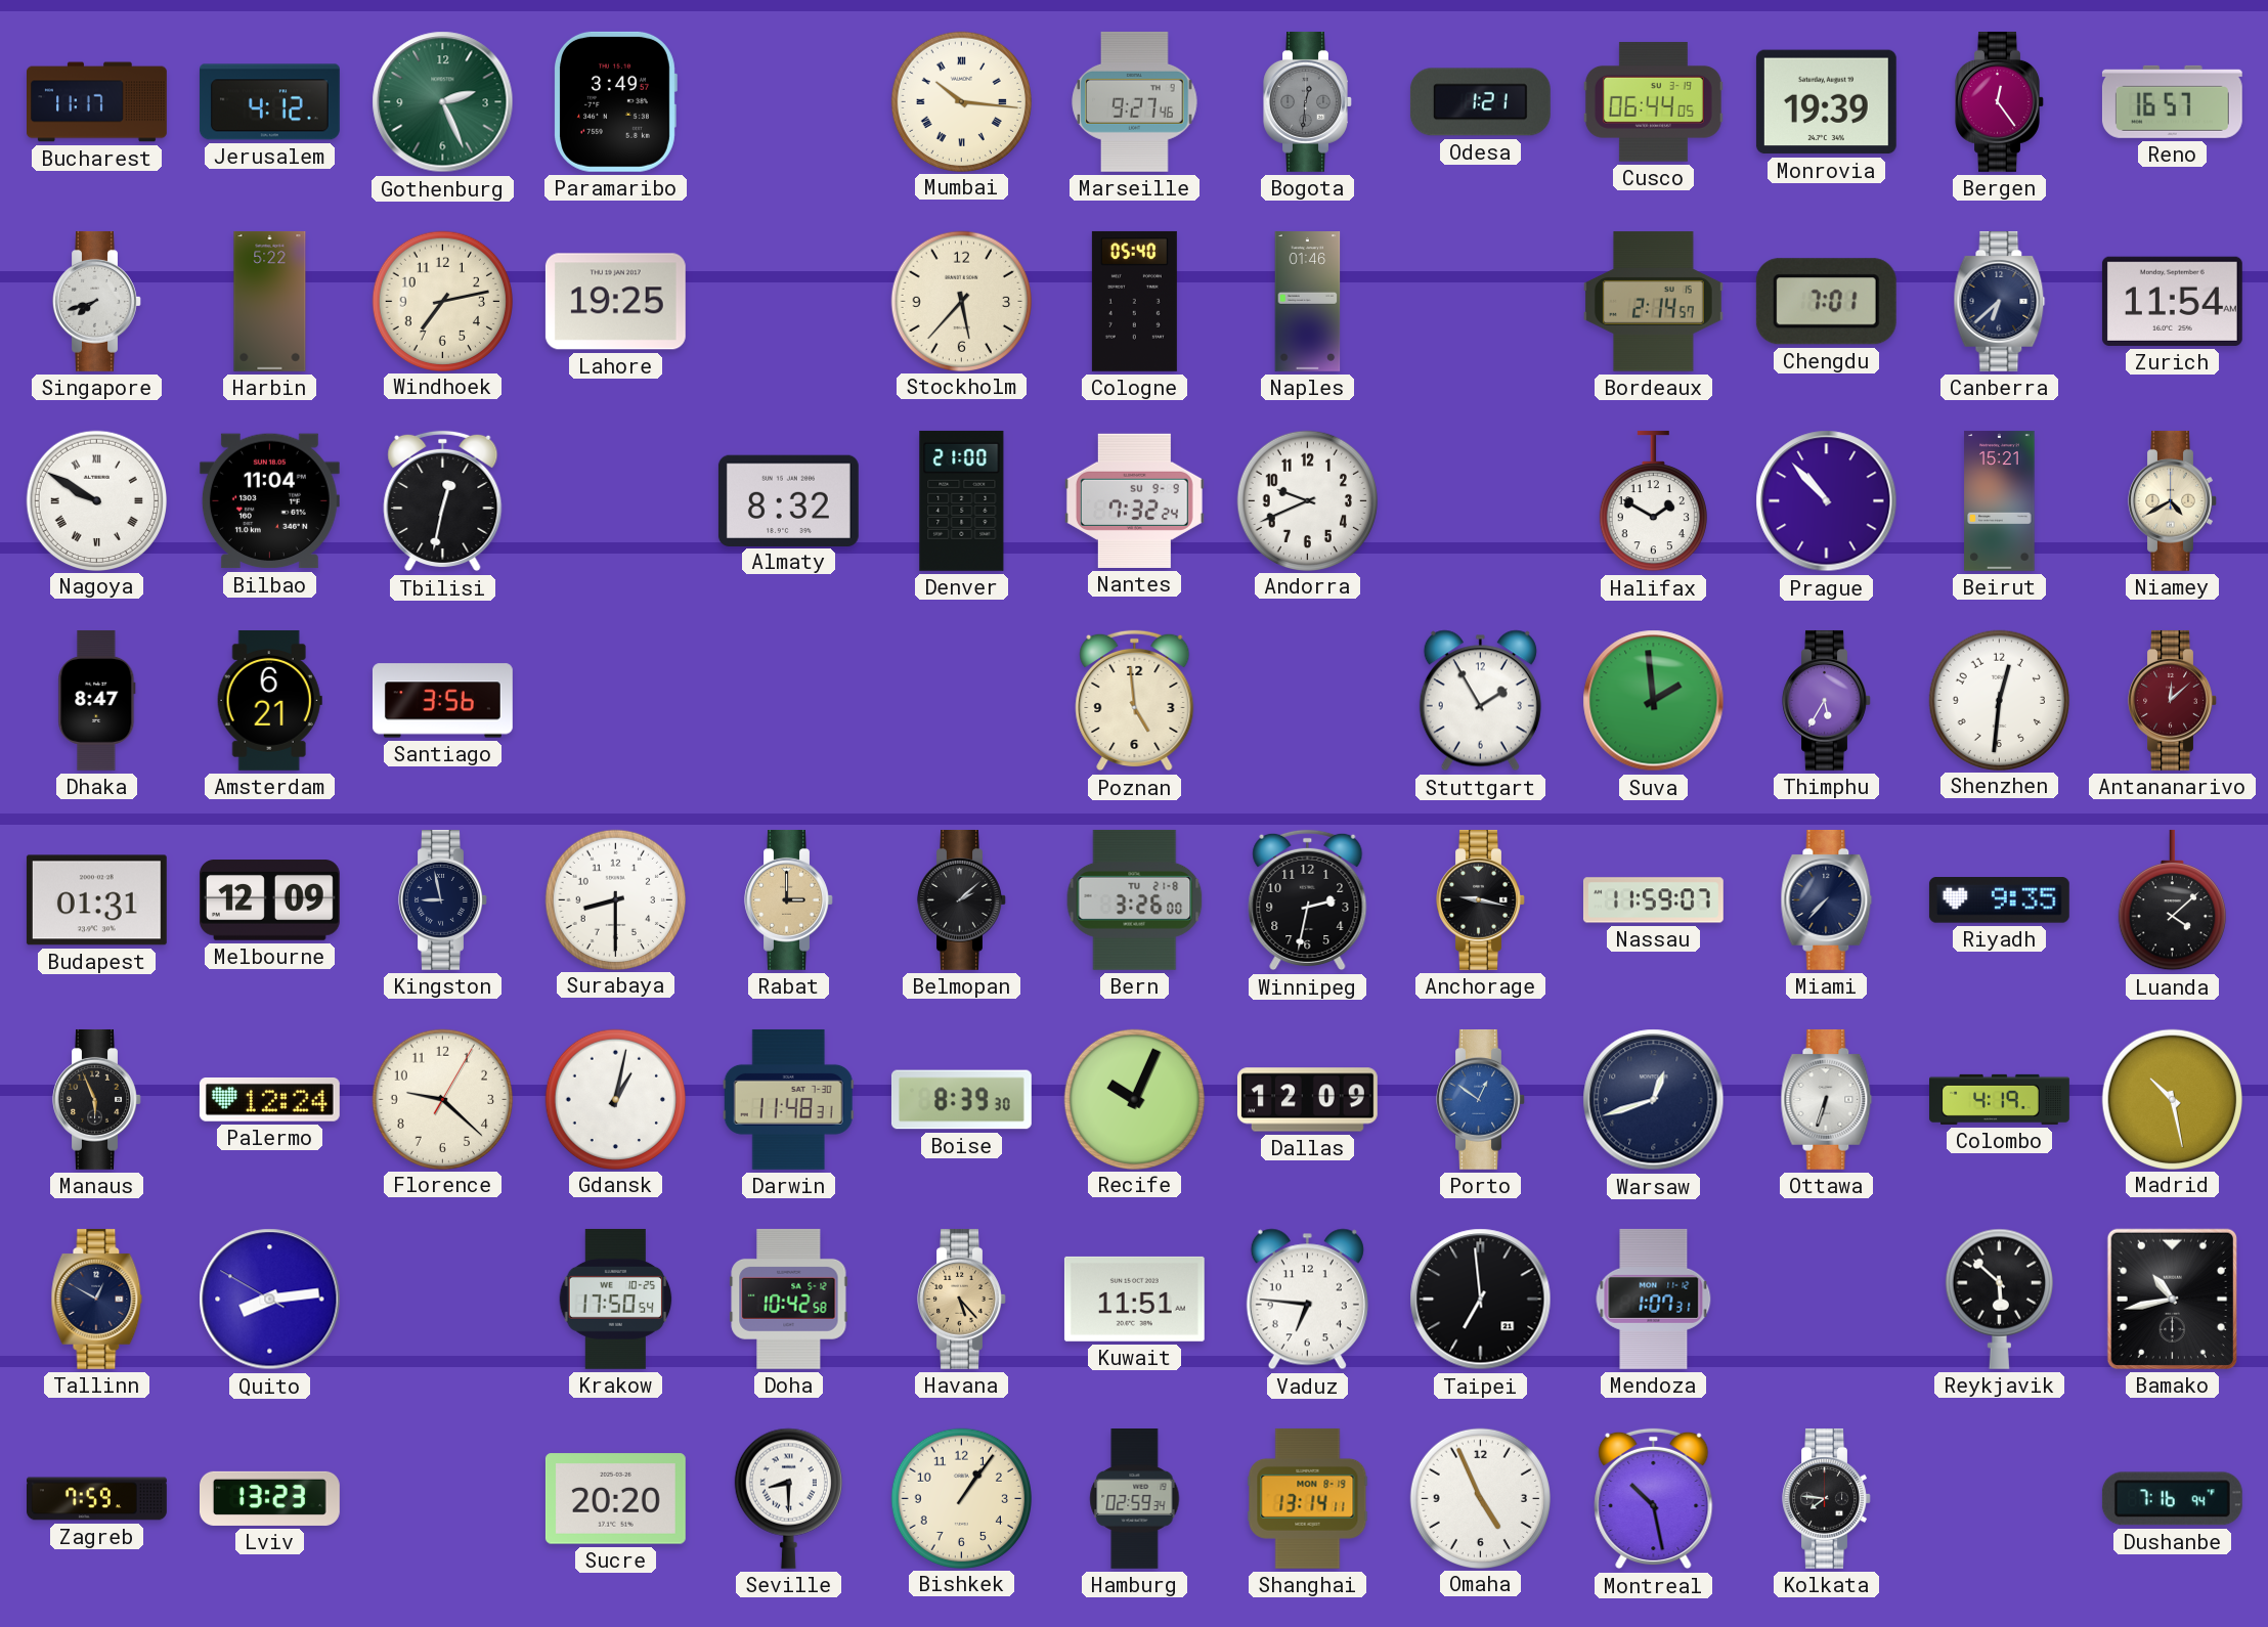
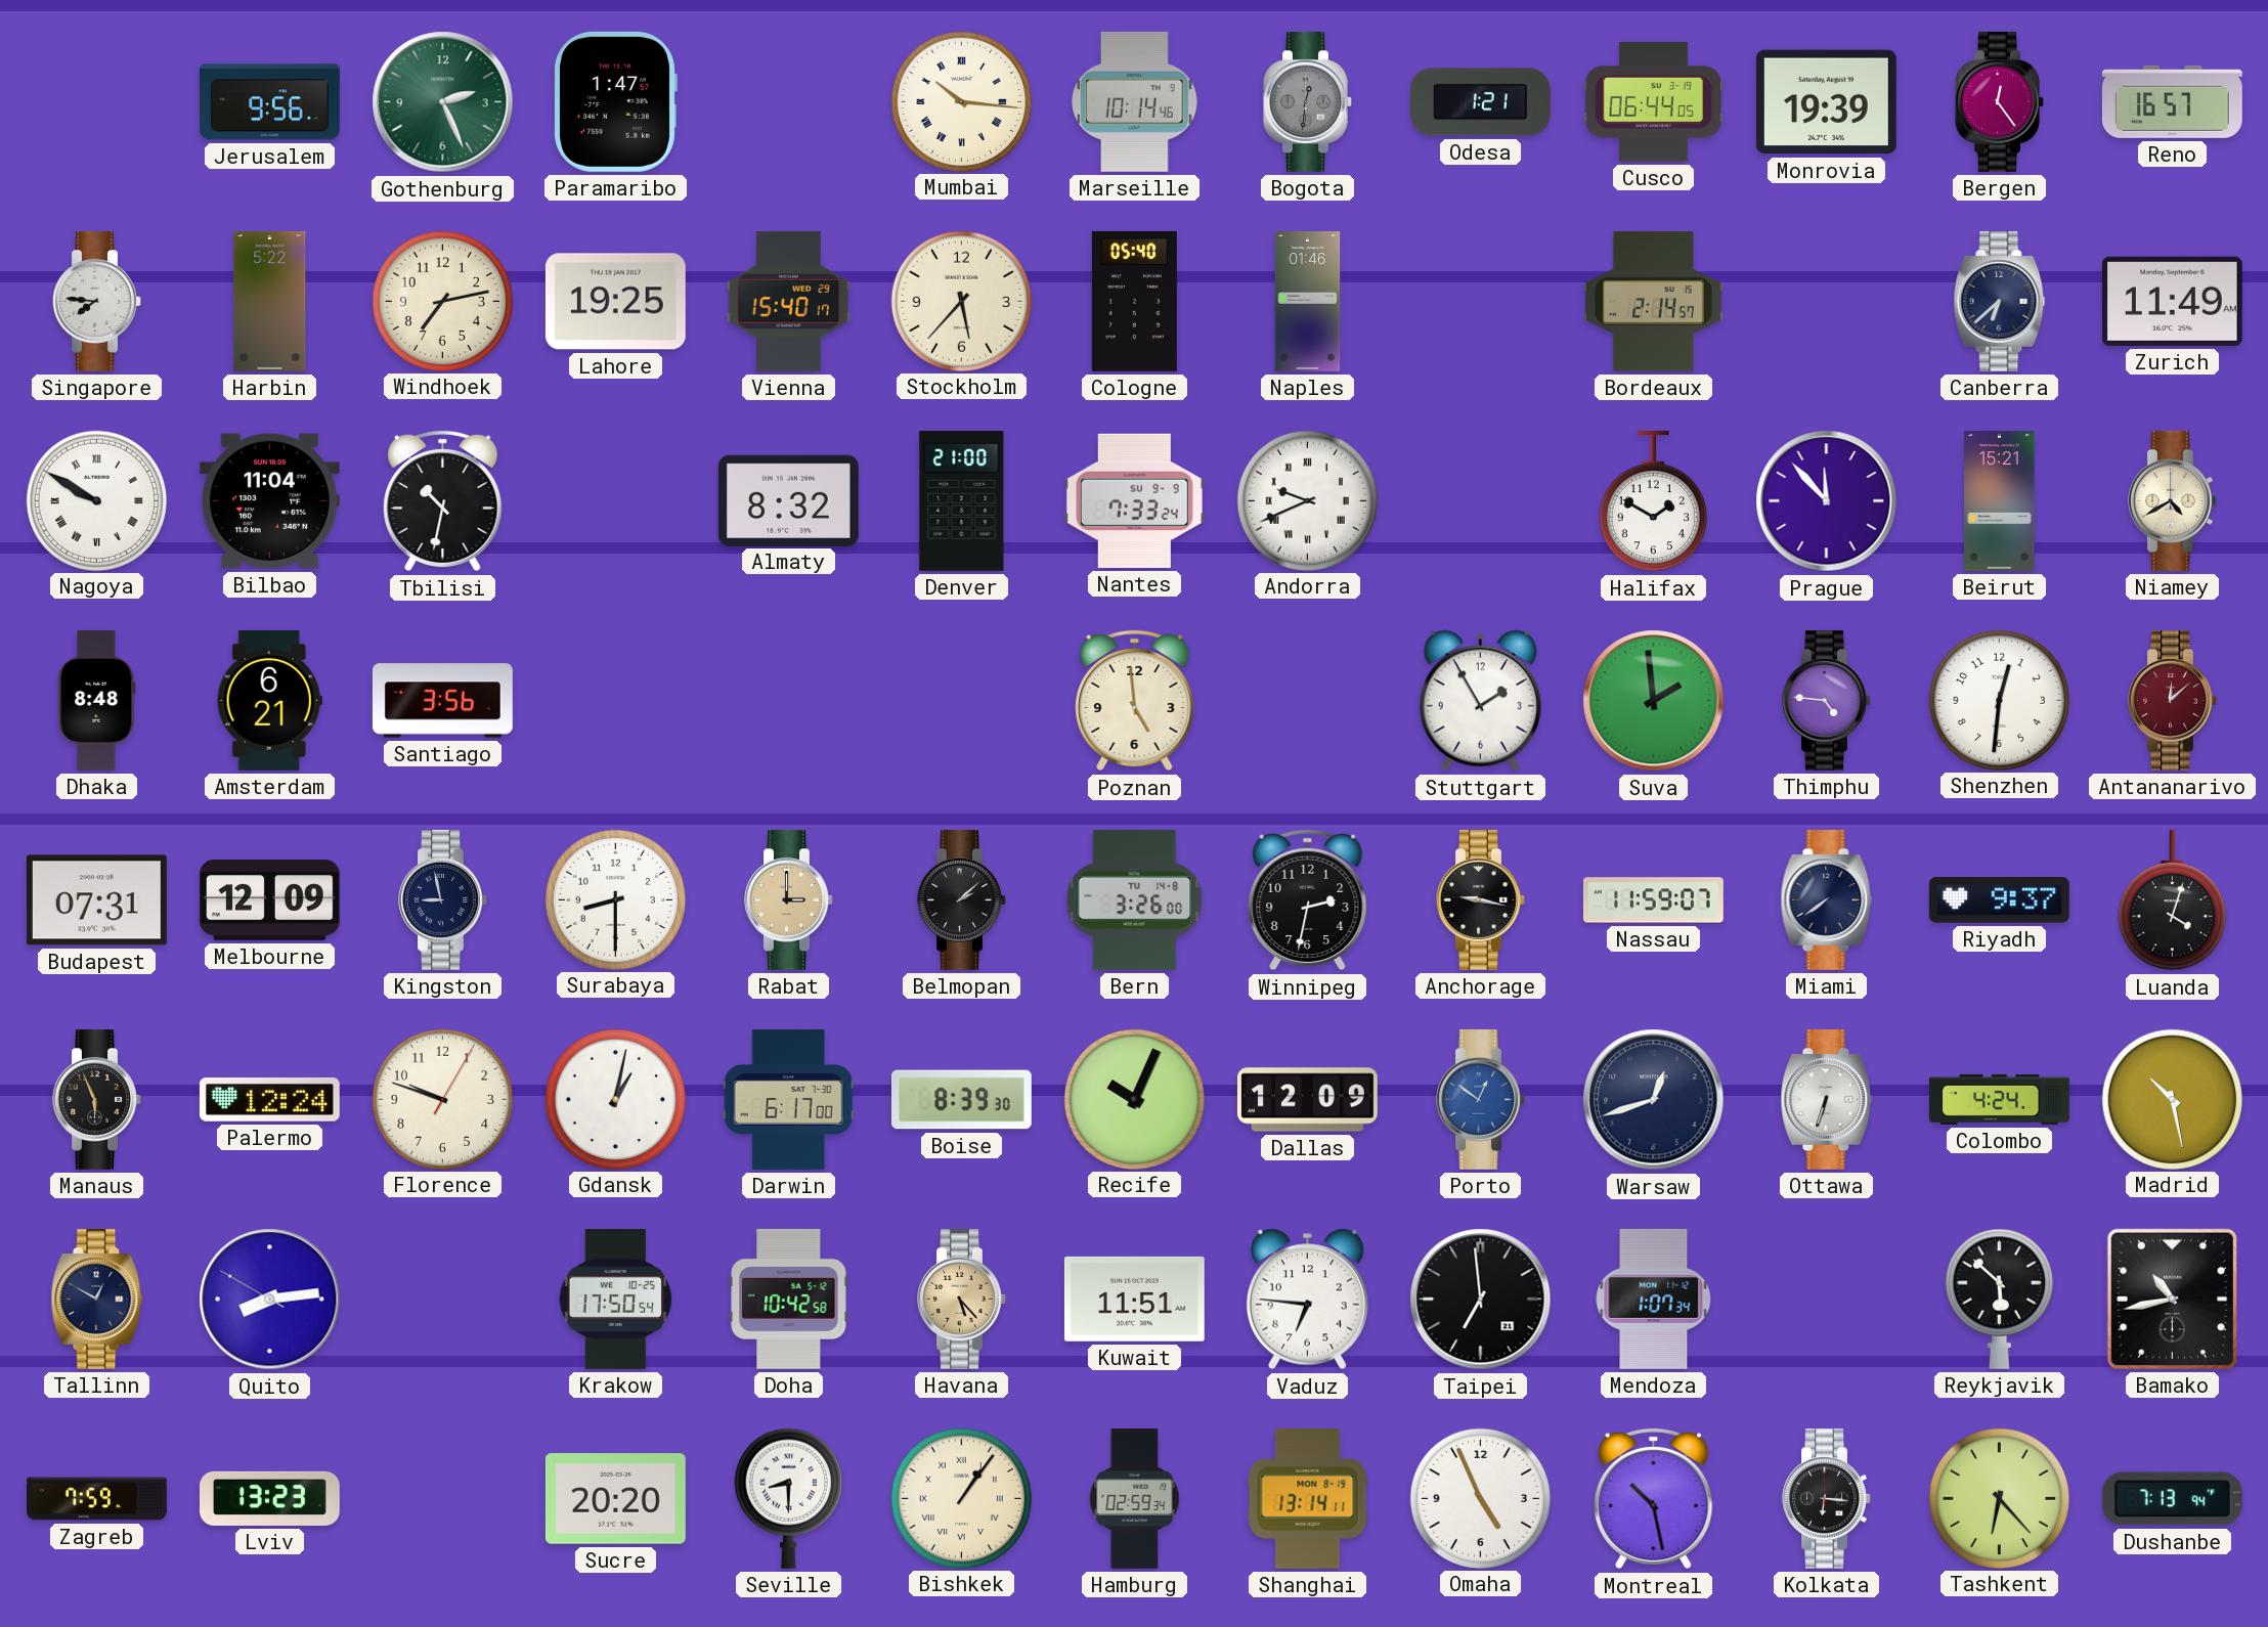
Bucharest: 11:17 -> none (97, 102)
Jerusalem: 4:12 -> 9:56 (269, 102)
Paramaribo: 3:49 -> 1:47 (615, 101)
Marseille: 9:27 -> 10:14 (1135, 101)
Singapore: 7:42 -> 7:46 (97, 301)
Vienna: none -> 15:40 (788, 301)
Chengdu: 7:01 -> none (1826, 302)
Zurich: 11:54 -> 11:49 (2172, 301)
Tbilisi: 12:32 -> 10:32 (443, 501)
Nantes: 7:32 -> 7:33 (1134, 500)
Andorra numerals: Arabic -> Roman (1307, 500)
Prague: 10:53 -> 11:53 (1827, 501)
Dhaka: 8:47 -> 8:48 (97, 701)
Thimphu: 5:35 -> 4:46 (1827, 700)
Budapest: 01:31 -> 07:31 (96, 900)
Bern date: TU 21-8 -> TU 14-8 (1135, 899)
Miami: 7:37 -> 7:39 (1827, 899)
Riyadh: 9:35 -> 9:37 (1999, 900)
Luanda: 4:08 -> 4:03 (2172, 900)
Florence: 9:22 -> 9:48 (442, 1099)
Darwin: 11:48 -> 6:17 (788, 1099)
Colombo: 4:19 -> 4:24 (2000, 1099)
Mendoza: 1:07:31 -> 1:07:34 (1654, 1299)
Bishkek numerals: Arabic -> Roman (961, 1498)
Kolkata: 7:46 -> 6:16 (1827, 1498)
Tashkent: none -> 6:23 (1999, 1498)
Dushanbe: 7:16 -> 7:13 (2172, 1499)
